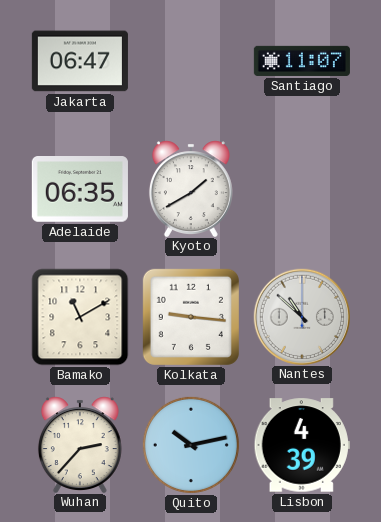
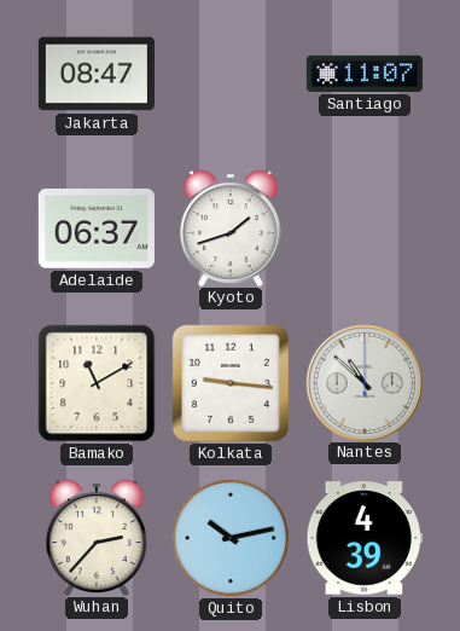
Jakarta: 06:47 -> 08:47 (97, 74)
Adelaide: 06:35 -> 06:37 (97, 230)
Kyoto: 1:40 -> 1:42 (231, 227)
